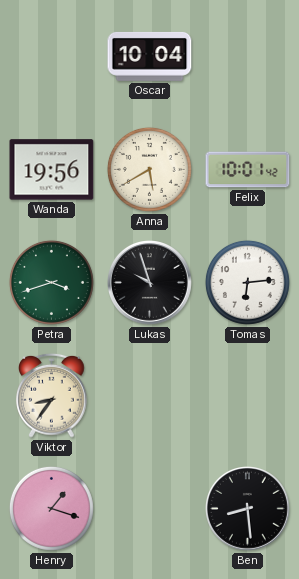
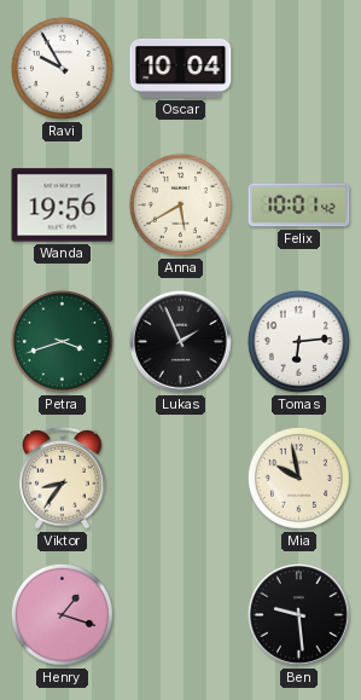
Ravi: none -> 9:55 (62, 68)
Lukas: 9:57 -> 1:56 (181, 342)
Mia: none -> 9:58 (298, 478)
Ben: 8:29 -> 9:29 (299, 615)
